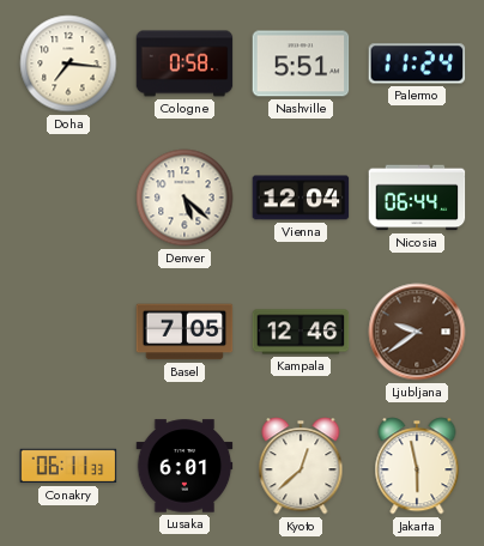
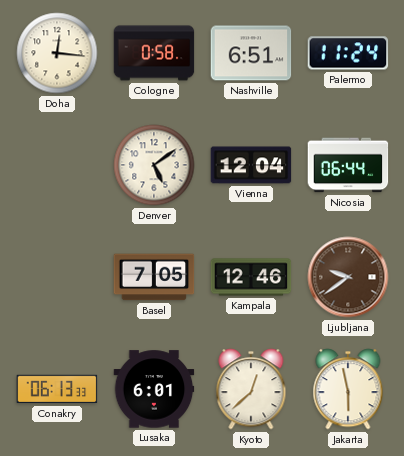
Doha: 7:16 -> 12:16 (57, 53)
Nashville: 5:51 -> 6:51 (251, 53)
Denver: 5:22 -> 5:09 (154, 165)
Conakry: 06:11 -> 06:13 (57, 389)
